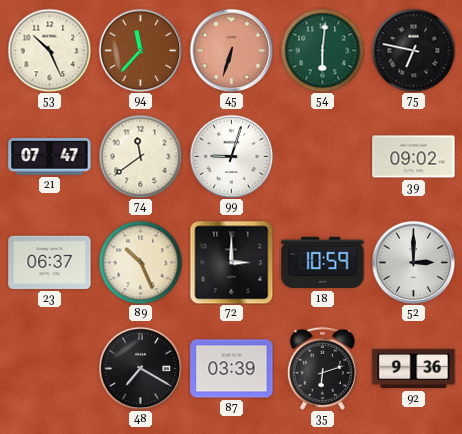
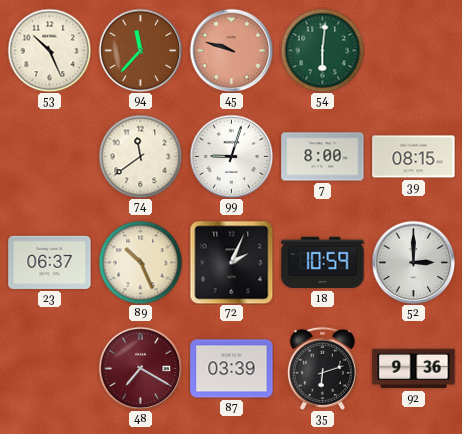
45: 6:33 -> 9:48 (231, 50)
75: 6:47 -> none (413, 50)
21: 07:47 -> none (50, 157)
7: none -> 8:00 (323, 157)
39: 09:02 -> 08:15 (414, 157)
72: 3:00 -> 2:04 (231, 262)
48 dial: black -> burgundy (140, 368)
